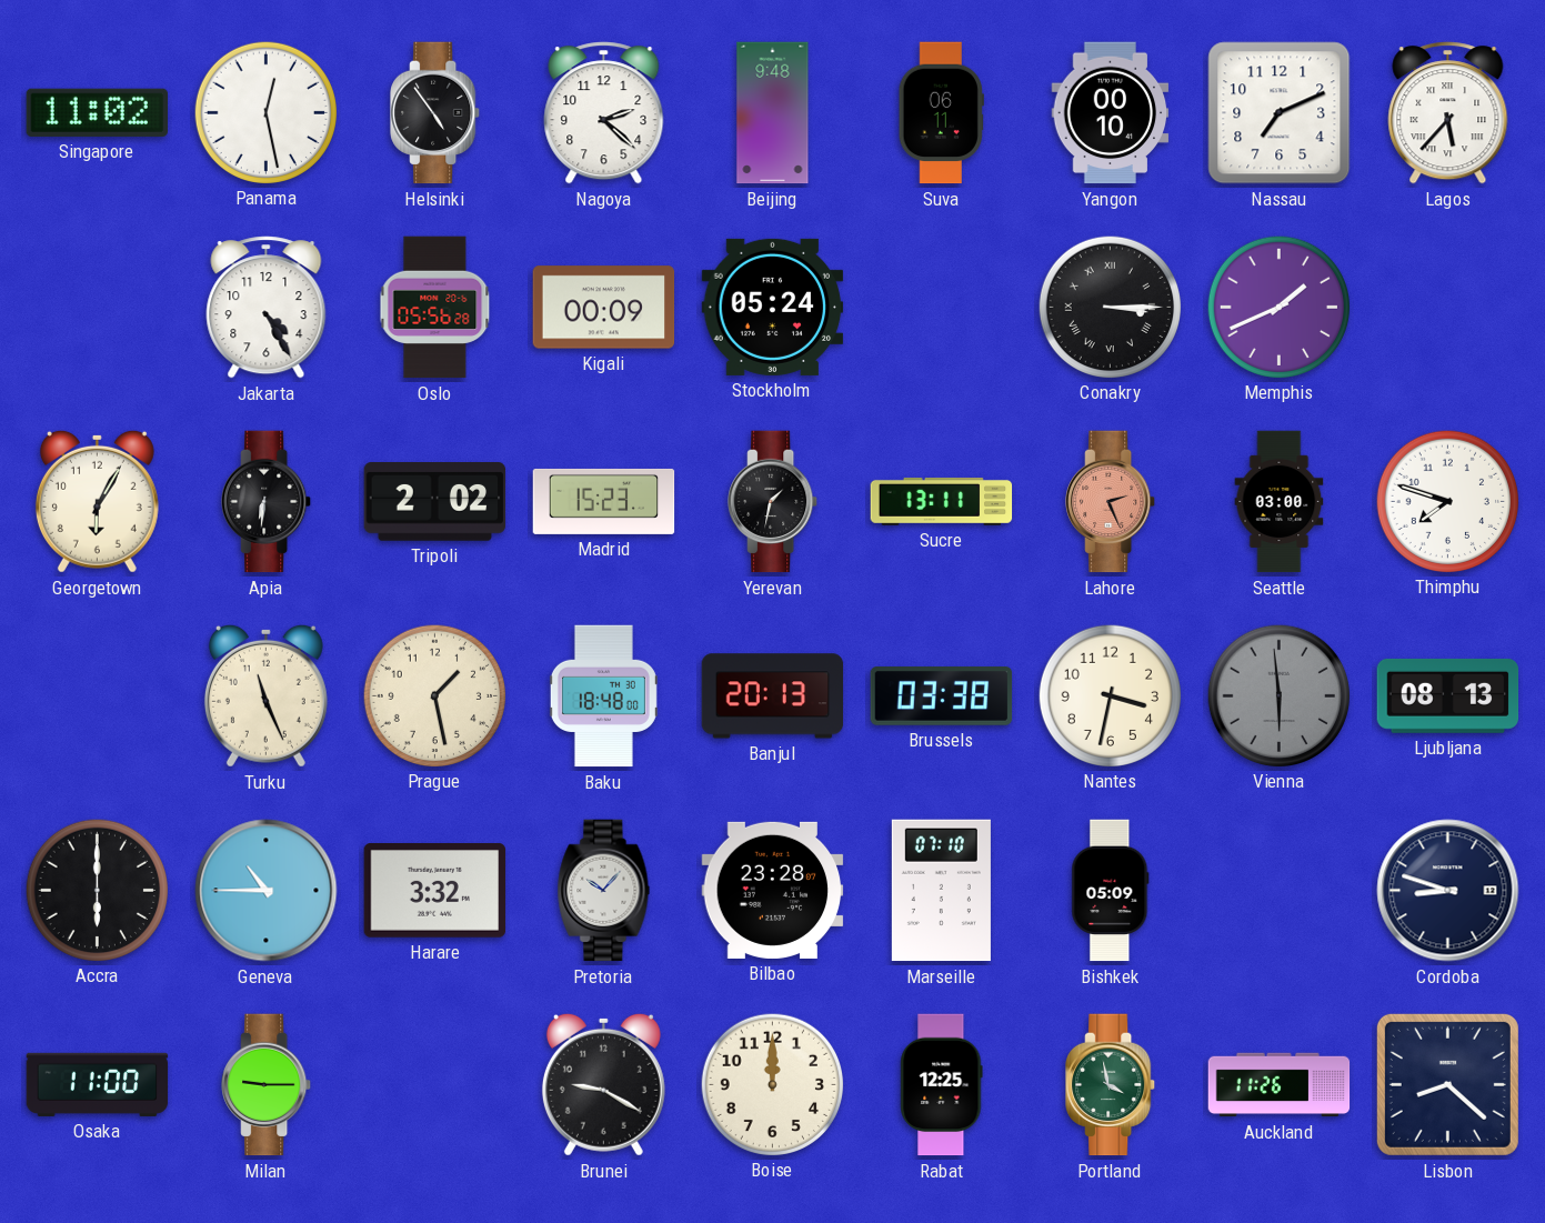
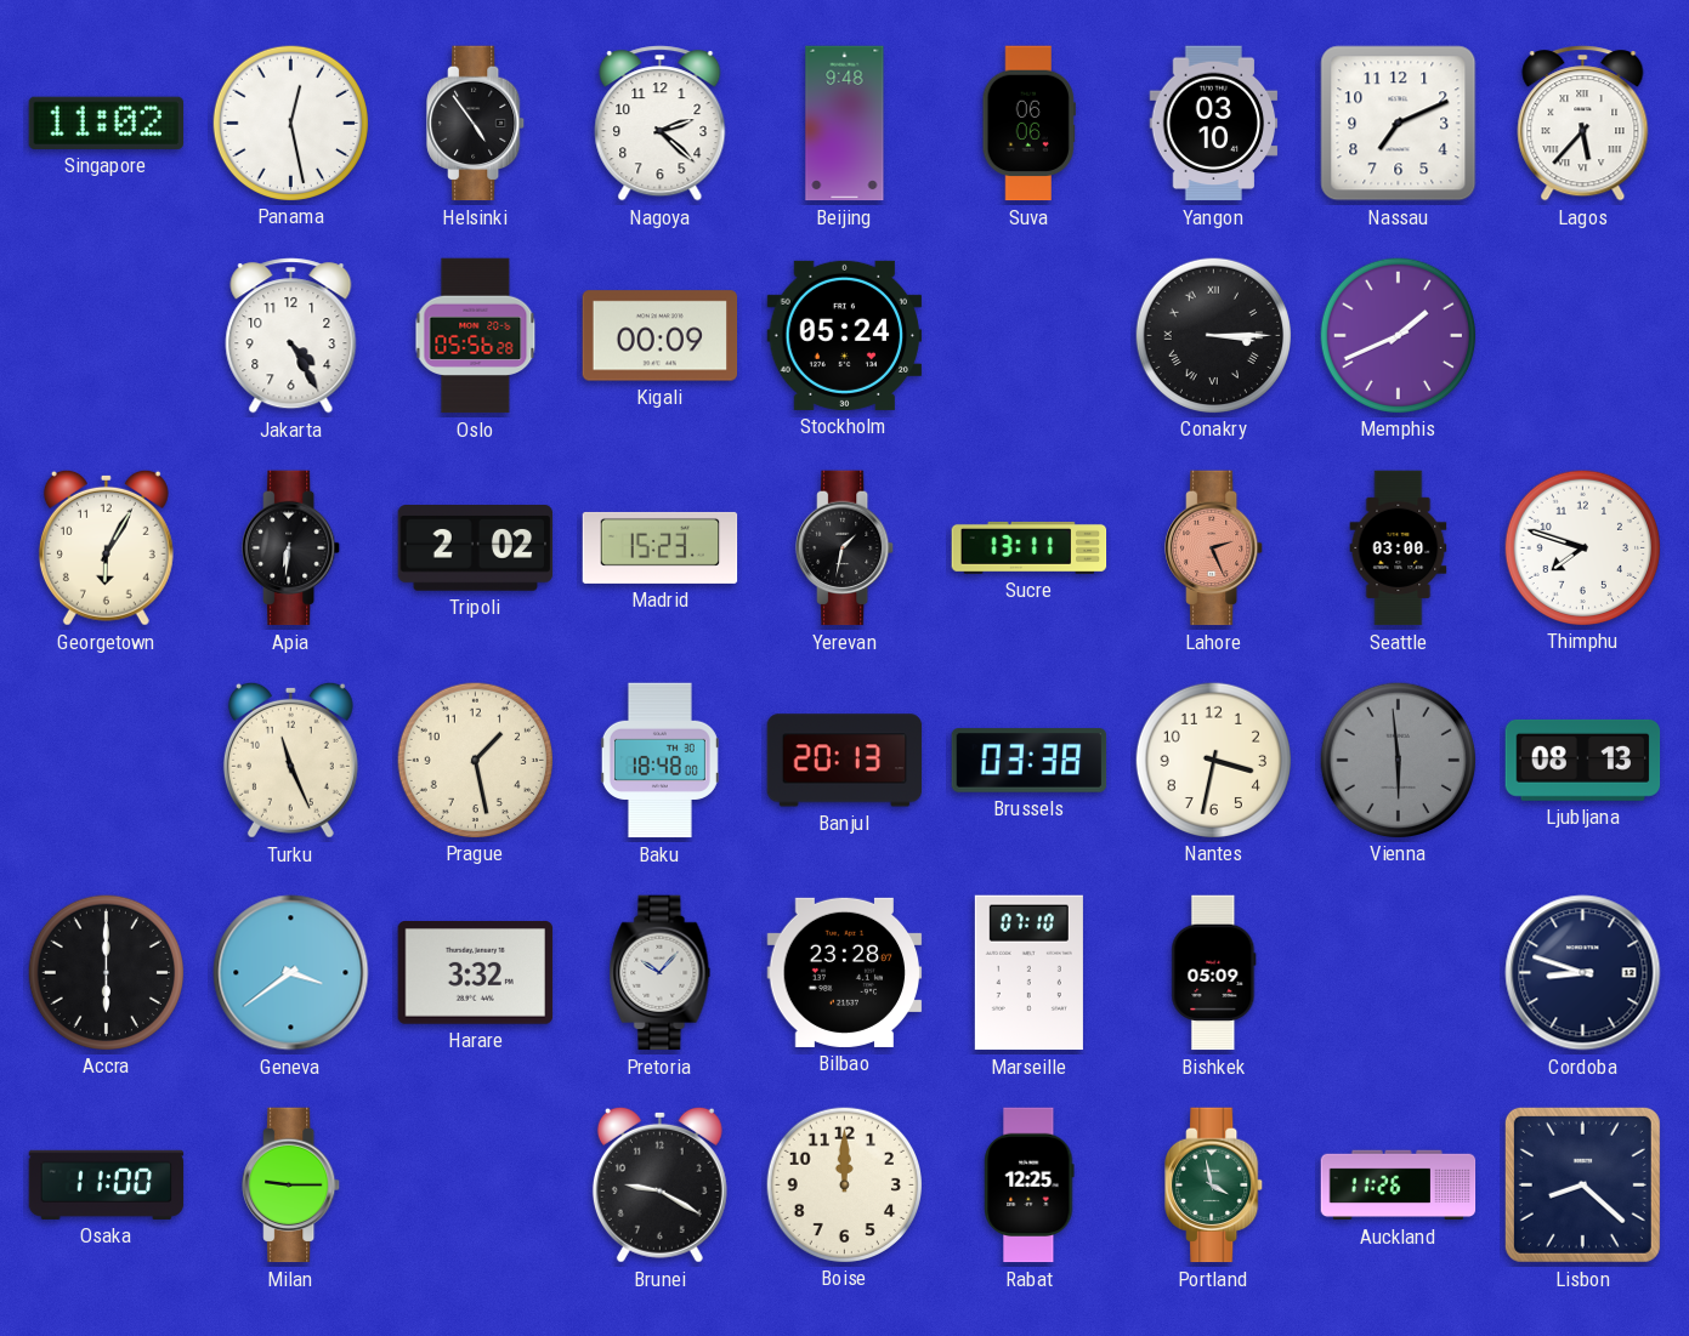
Suva: 06:11 -> 06:06 (1028, 124)
Yangon: 00:10 -> 03:10 (1214, 124)
Geneva: 10:45 -> 3:39 (291, 973)
